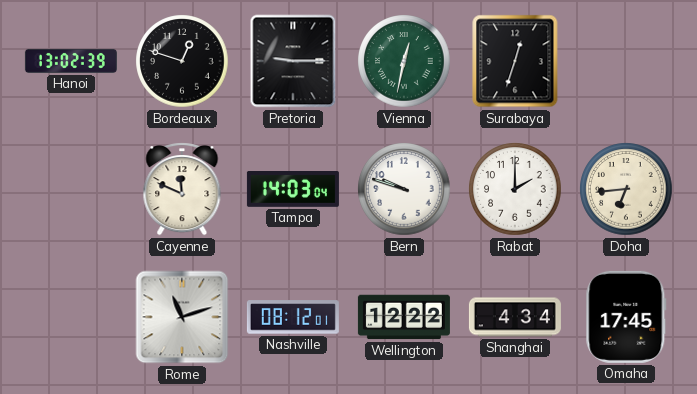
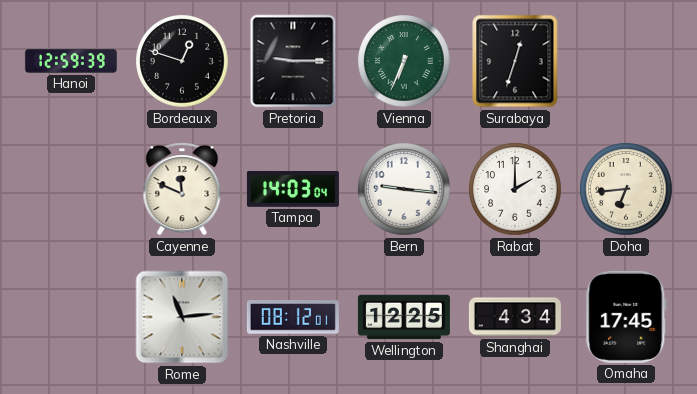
Hanoi: 13:02 -> 12:59 (71, 61)
Vienna: 12:32 -> 6:34 (404, 61)
Bern: 9:48 -> 9:16 (404, 189)
Rome: 11:12 -> 11:14 (182, 317)
Wellington: 12:22 -> 12:25 (404, 317)
